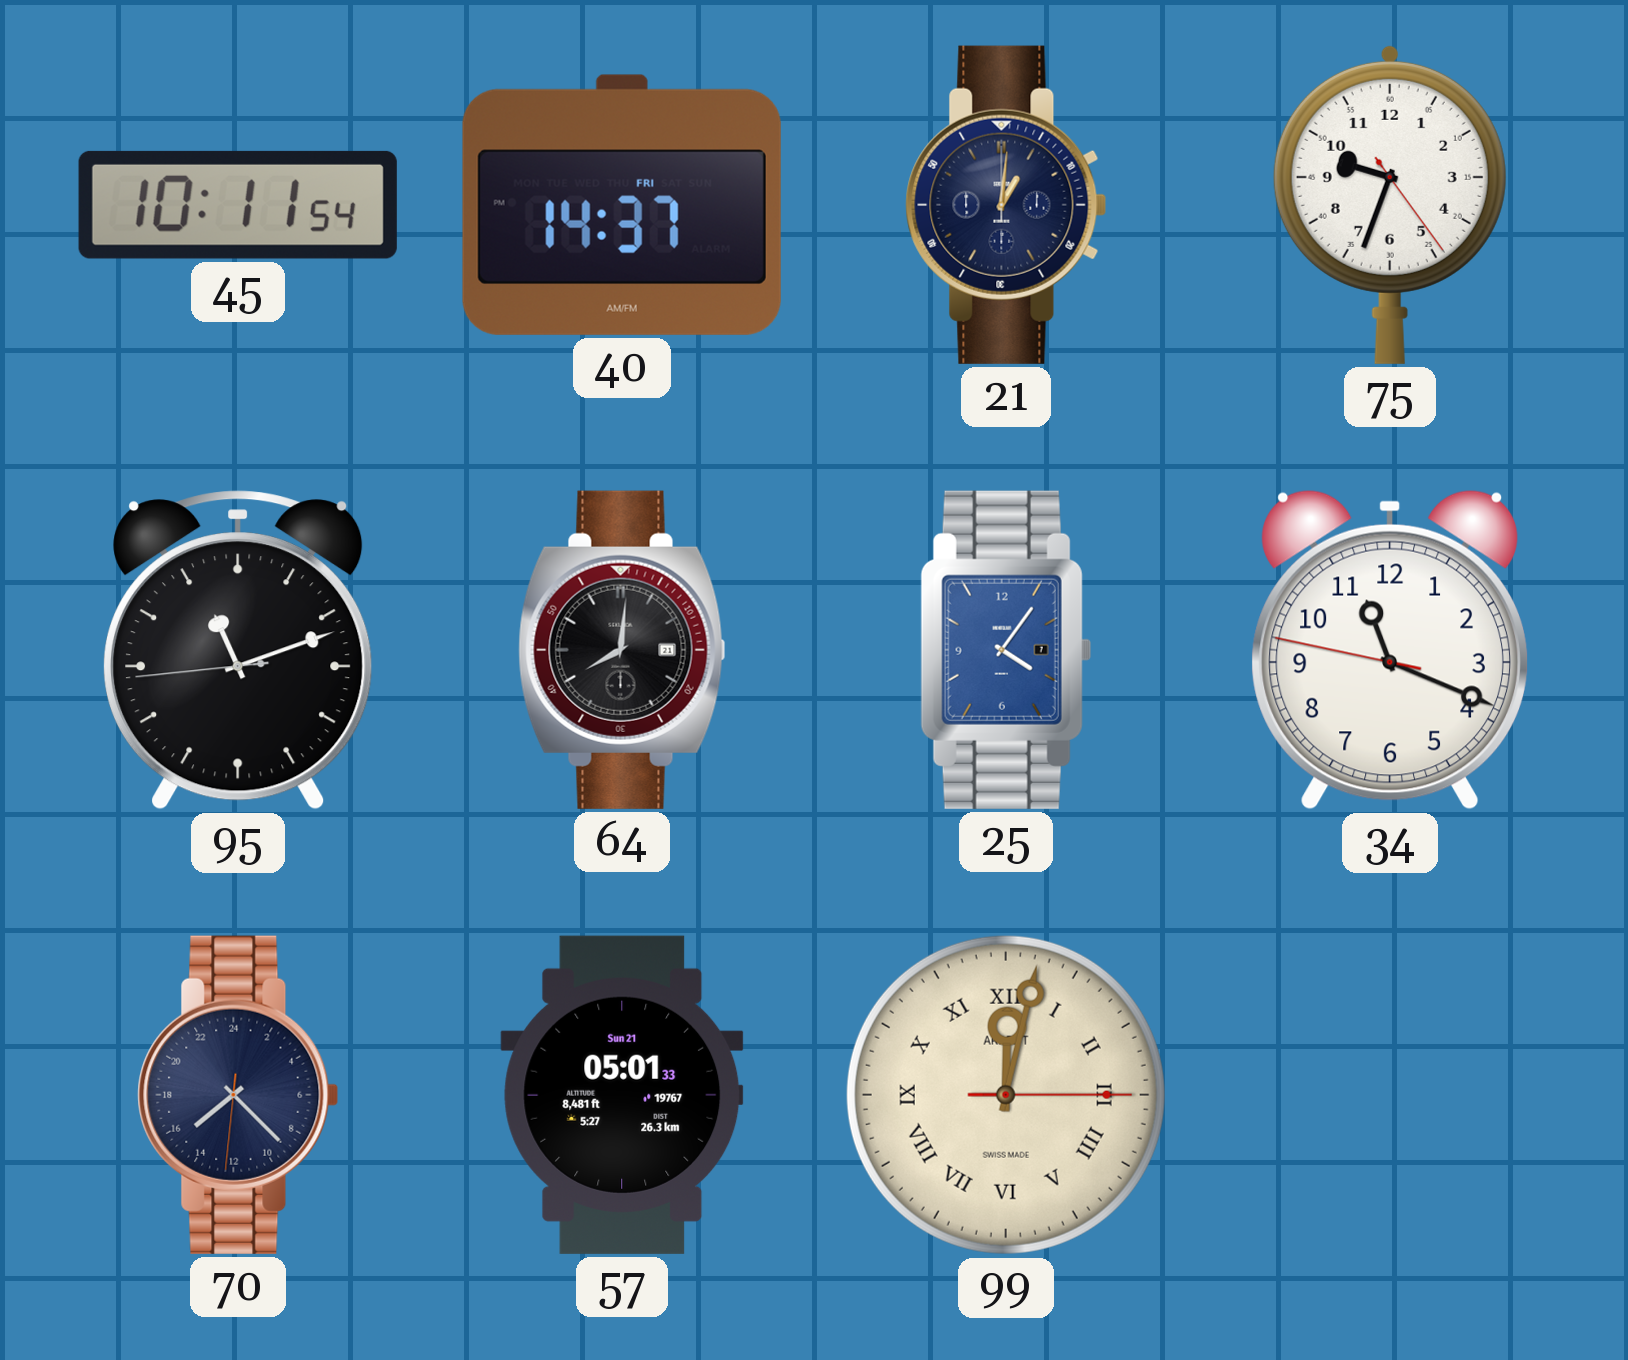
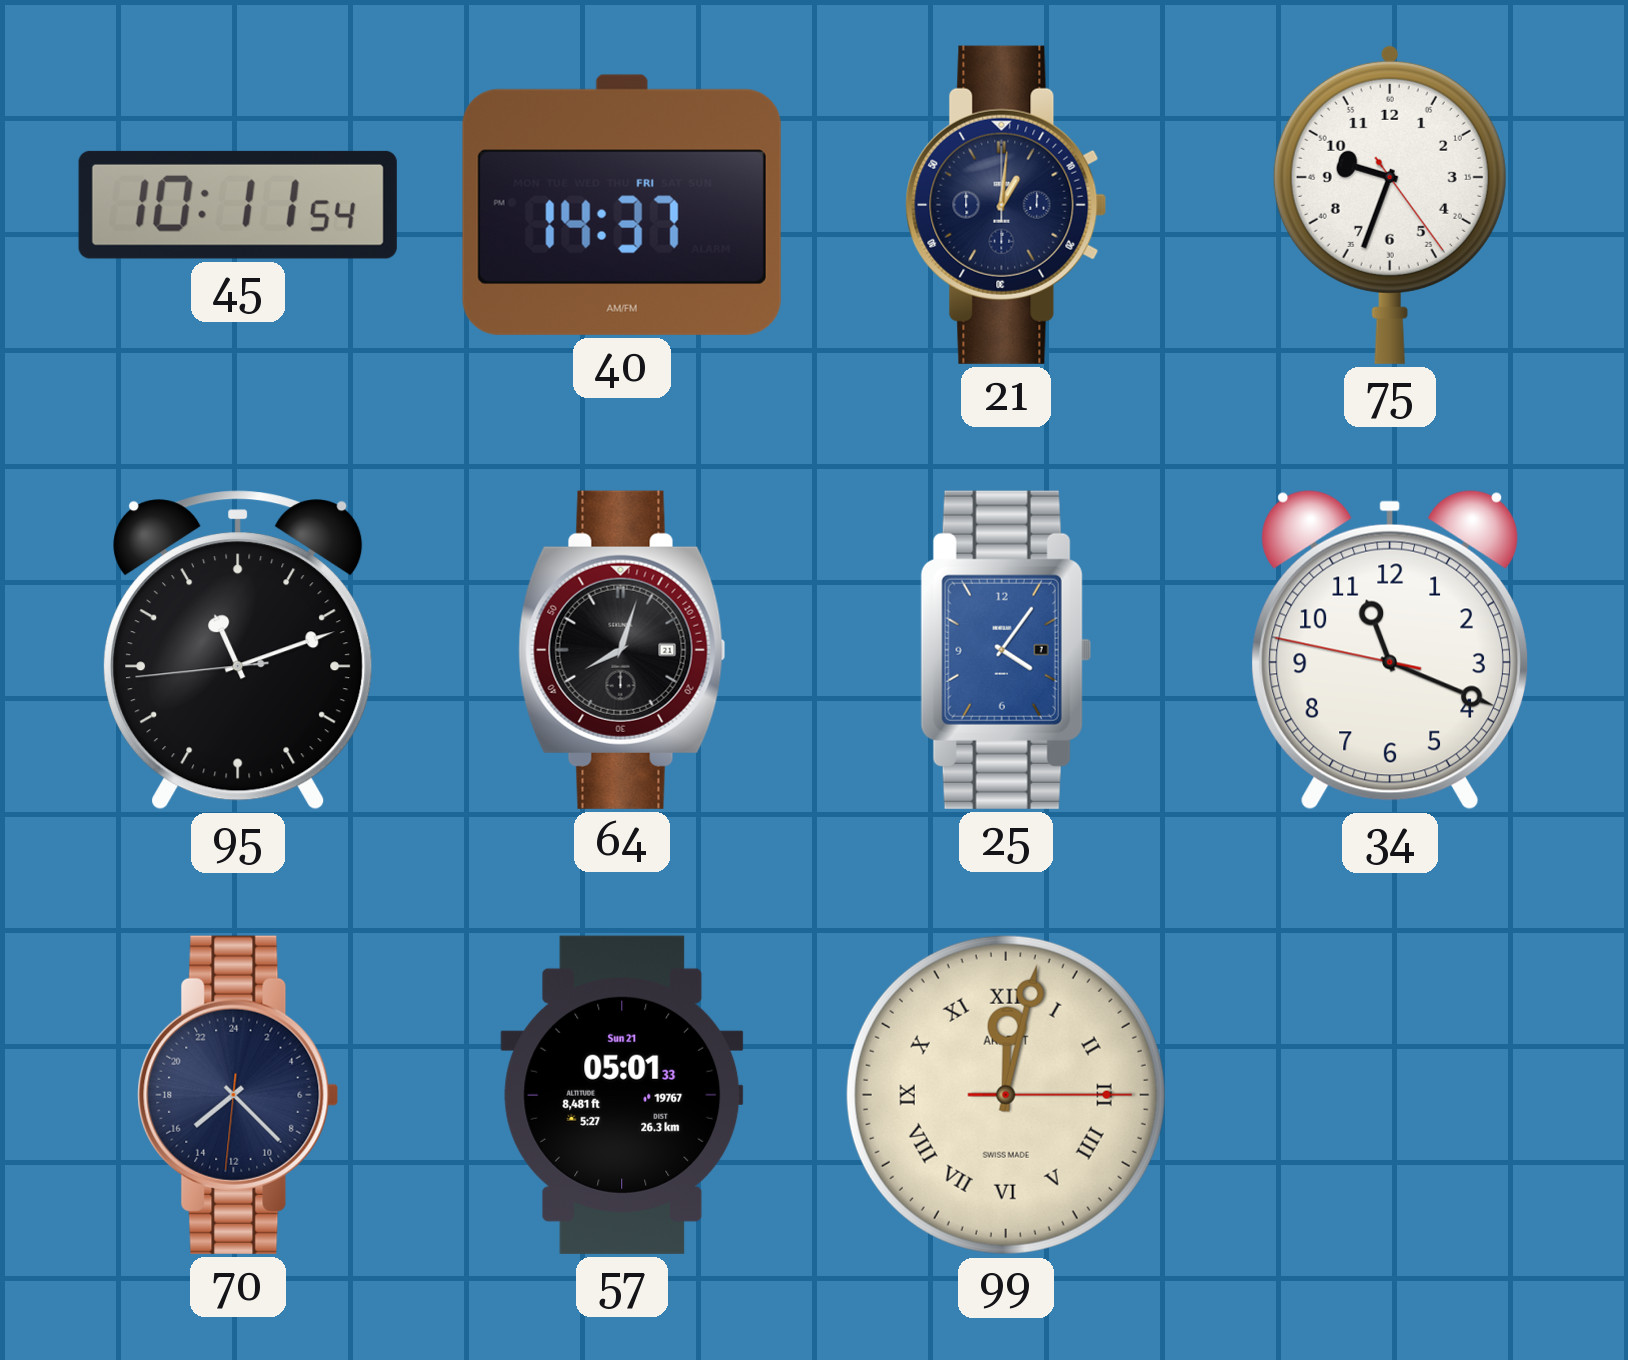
64: 8:01 -> 8:03 (622, 650)
